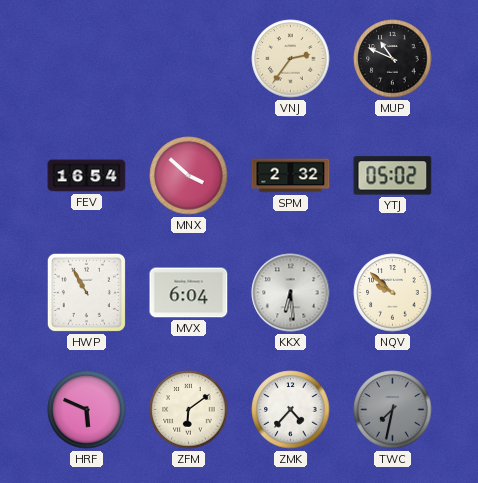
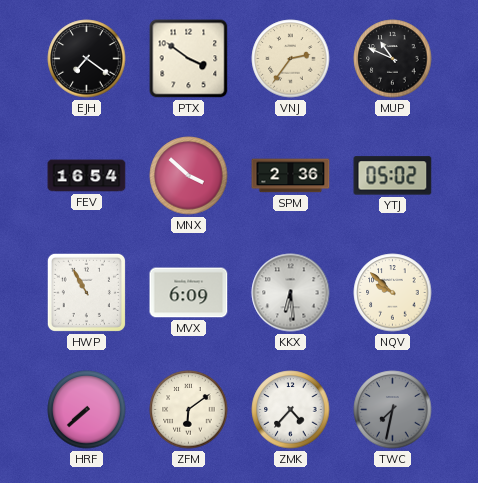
EJH: none -> 7:21 (87, 59)
PTX: none -> 3:51 (189, 59)
SPM: 2:32 -> 2:36 (291, 176)
MVX: 6:04 -> 6:09 (189, 293)
HRF: 5:49 -> 7:38 (87, 410)
